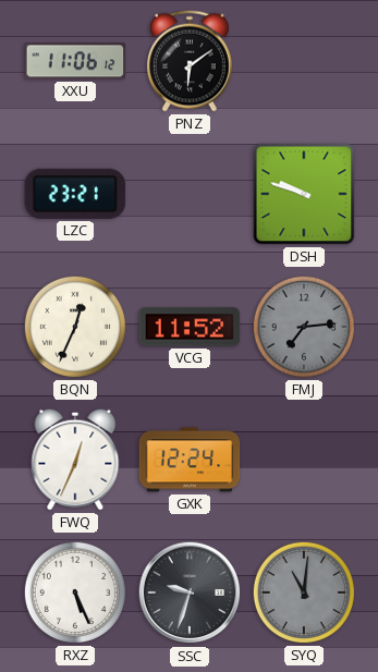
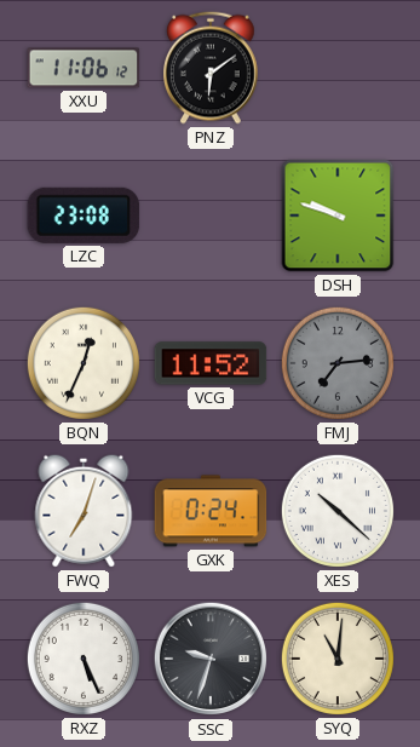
LZC: 23:21 -> 23:08 (84, 216)
FWQ: 12:34 -> 7:03 (84, 511)
GXK: 12:24 -> 0:24 (211, 511)
XES: none -> 10:22 (338, 511)
SYQ dial: grey -> cream (338, 659)
